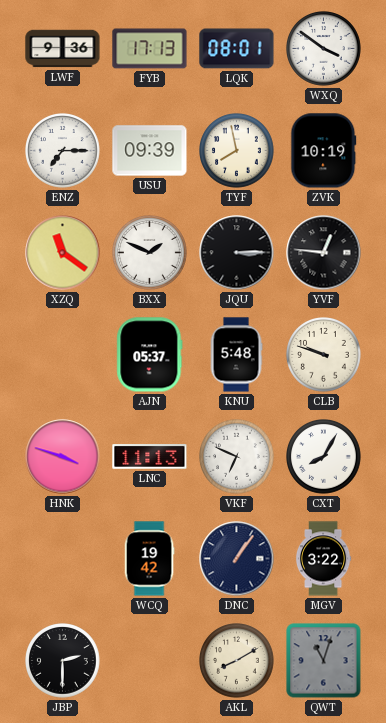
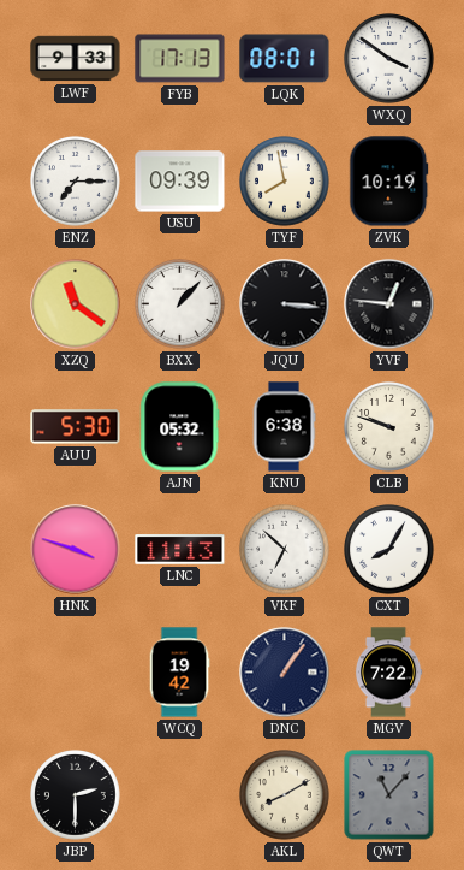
LWF: 9:36 -> 9:33 (76, 59)
BXX: 1:49 -> 1:07 (180, 304)
JQU: 3:15 -> 3:16 (285, 304)
AUU: none -> 5:30 (76, 427)
AJN: 05:37 -> 05:32 (180, 427)
KNU: 5:48 -> 6:38 (284, 427)
VKF: 6:49 -> 6:52 (285, 550)
MGV: 3:22 -> 7:22 (388, 673)
QWT: 11:03 -> 11:07 (389, 795)
